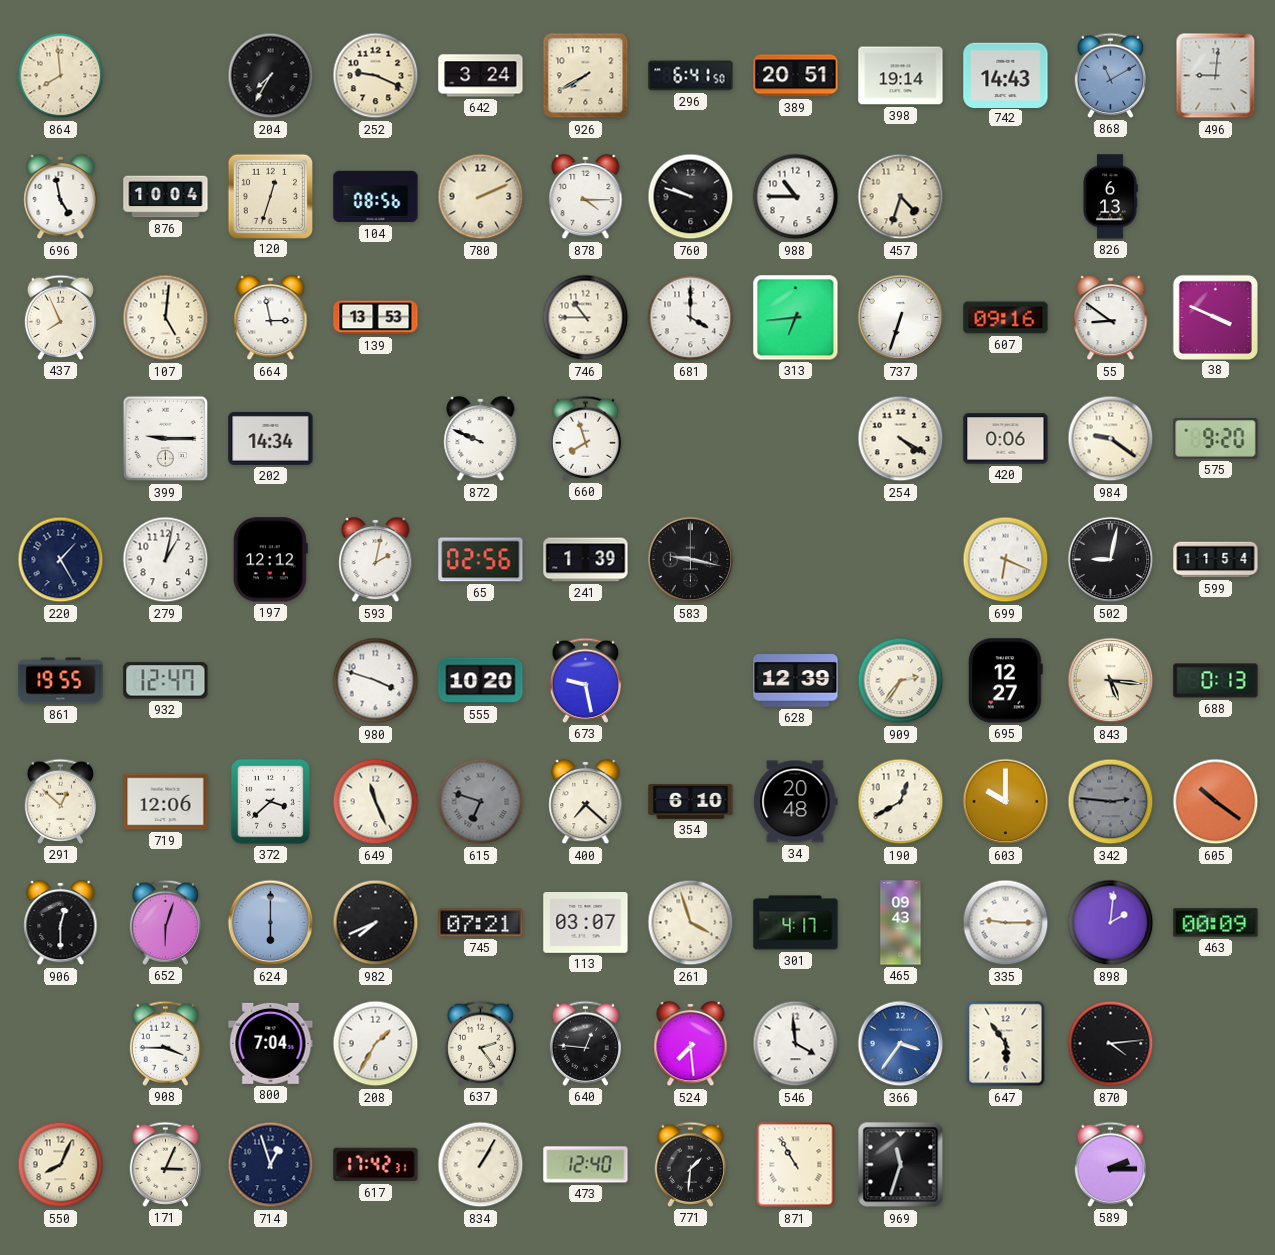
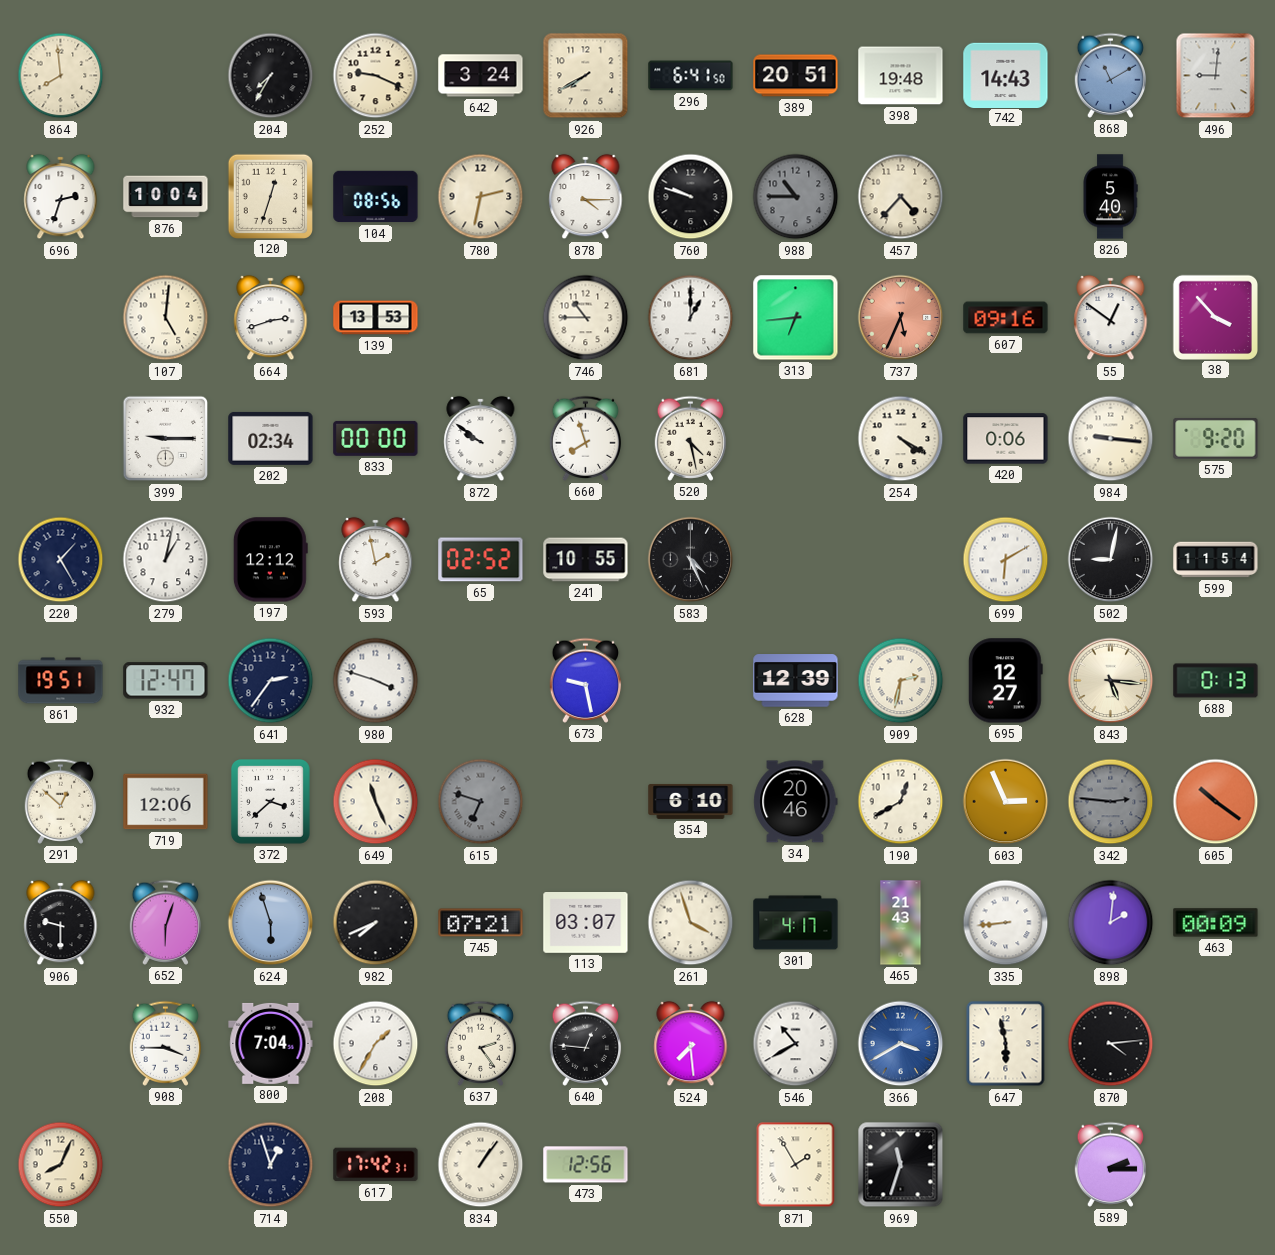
398: 19:14 -> 19:48 (901, 76)
696: 4:58 -> 2:33 (61, 197)
780: 2:11 -> 2:32 (481, 197)
988 dial: white -> grey (796, 197)
457: 4:33 -> 4:37 (901, 197)
826: 6:13 -> 5:40 (1110, 197)
437: 7:56 -> none (61, 317)
664: 2:58 -> 2:42 (271, 318)
681: 4:00 -> 1:00 (691, 318)
737: 6:33 -> 5:34 (901, 318)
737 dial: white -> salmon (901, 318)
55: 8:51 -> 12:51 (1111, 318)
38: 3:49 -> 3:53 (1215, 317)
202: 14:34 -> 02:34 (271, 438)
833: none -> 00:00 (376, 438)
872: 9:49 -> 9:51 (481, 439)
520: none -> 4:28 (691, 438)
984: 9:21 -> 9:16 (1111, 439)
593: 2:02 -> 1:58 (376, 560)
65: 02:56 -> 02:52 (481, 560)
241: 1:39 -> 10:55 (586, 560)
583: 9:17 -> 4:26 (691, 560)
699: 6:19 -> 6:10 (1006, 560)
861: 19:55 -> 19:51 (61, 681)
641: none -> 2:36 (271, 681)
555: 10:20 -> none (481, 681)
909: 2:36 -> 2:32 (901, 681)
400: 7:22 -> none (586, 802)
34: 20:48 -> 20:46 (796, 802)
603: 10:00 -> 2:56 (1006, 802)
906: 12:30 -> 9:30 (61, 923)
624: 6:00 -> 5:57 (271, 923)
465: 09:43 -> 21:43 (901, 923)
335: 9:15 -> 8:44 (1006, 923)
546: 3:59 -> 10:40 (796, 1044)
366: 3:36 -> 3:40 (901, 1044)
647: 5:54 -> 5:58 (1006, 1044)
171: 3:04 -> none (166, 1164)
834: 1:05 -> 1:06 (481, 1165)
473: 12:40 -> 12:56 (586, 1165)
771: 1:31 -> none (691, 1164)
871: 10:55 -> 1:55 (796, 1165)
